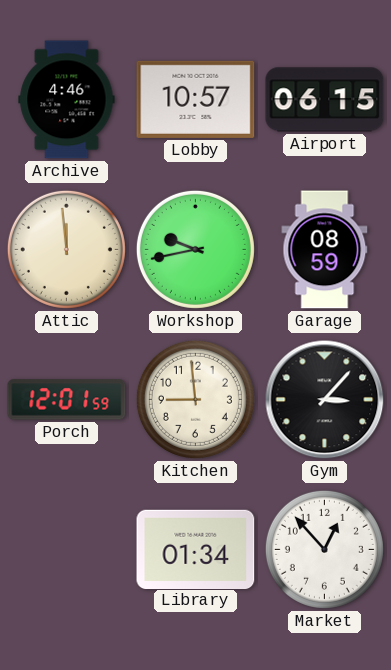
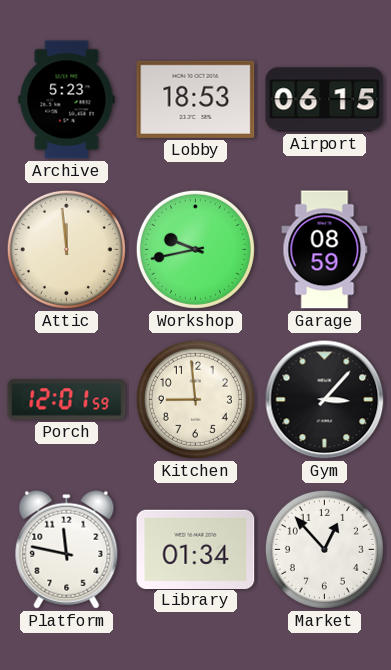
Archive: 4:46 -> 5:23 (67, 100)
Lobby: 10:57 -> 18:53 (196, 99)
Platform: none -> 11:47 (67, 549)
